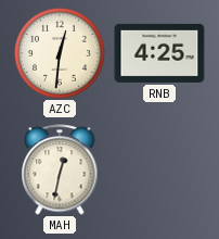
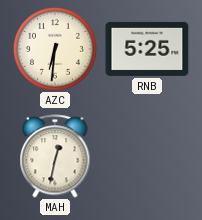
AZC: 12:31 -> 6:31 (55, 49)
RNB: 4:25 -> 5:25 (147, 49)
